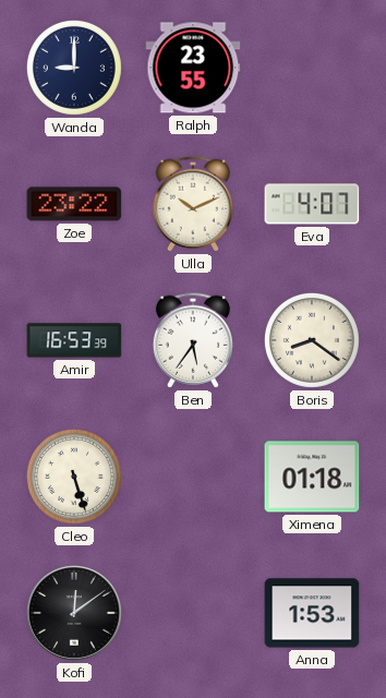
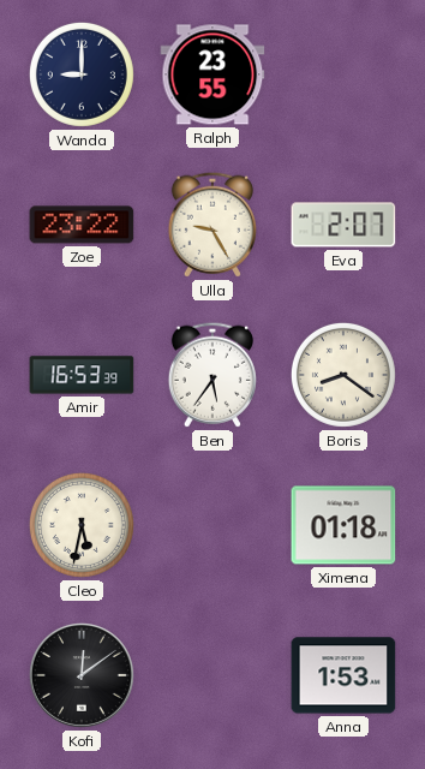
Ulla: 10:11 -> 9:25 (212, 225)
Eva: 4:07 -> 2:07 (343, 225)
Cleo: 5:27 -> 5:32 (82, 525)
